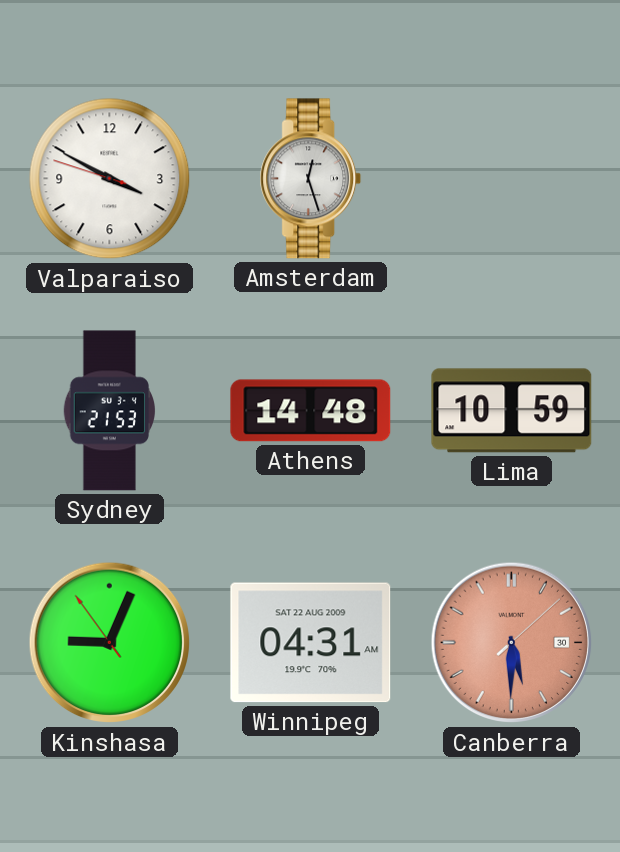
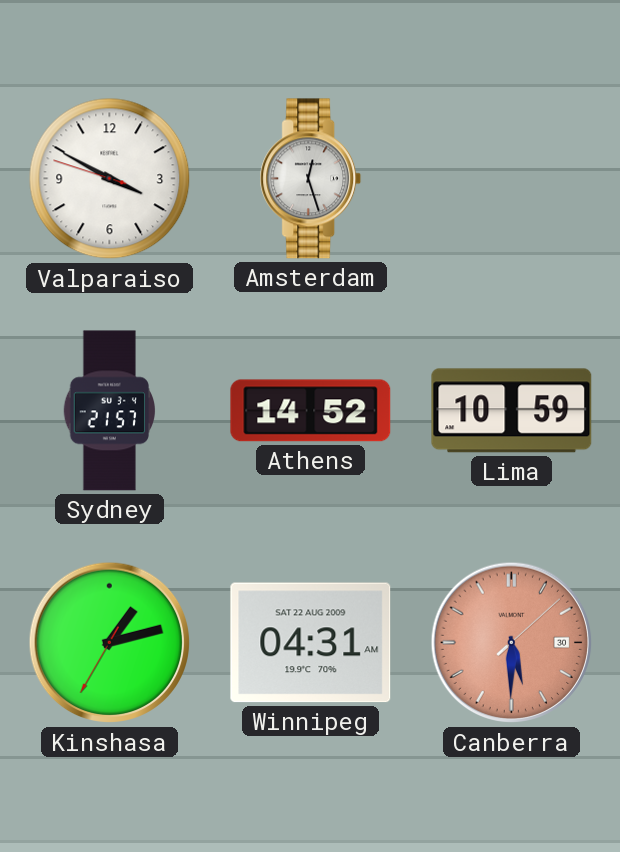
Sydney: 21:53 -> 21:57 (109, 411)
Athens: 14:48 -> 14:52 (311, 411)
Kinshasa: 9:03 -> 1:12 (110, 643)
